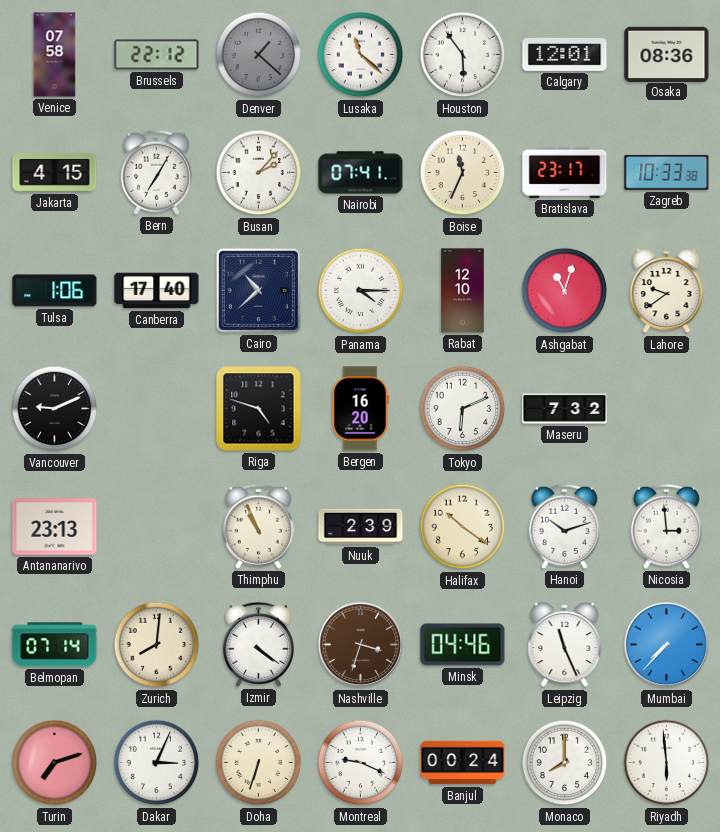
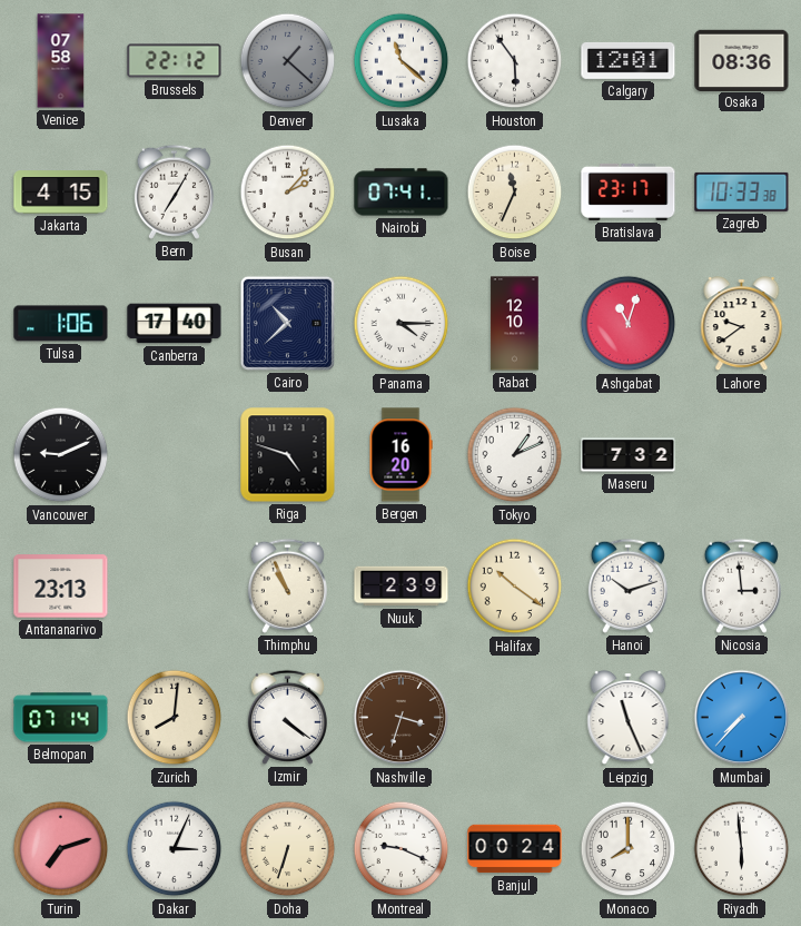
Tokyo: 6:11 -> 1:11 (515, 455)
Minsk: 04:46 -> none (463, 645)
